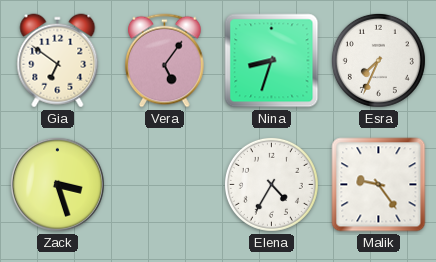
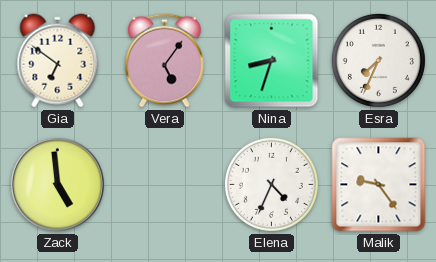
Zack: 3:27 -> 4:59 (57, 184)
Elena: 4:35 -> 4:34 (271, 184)
